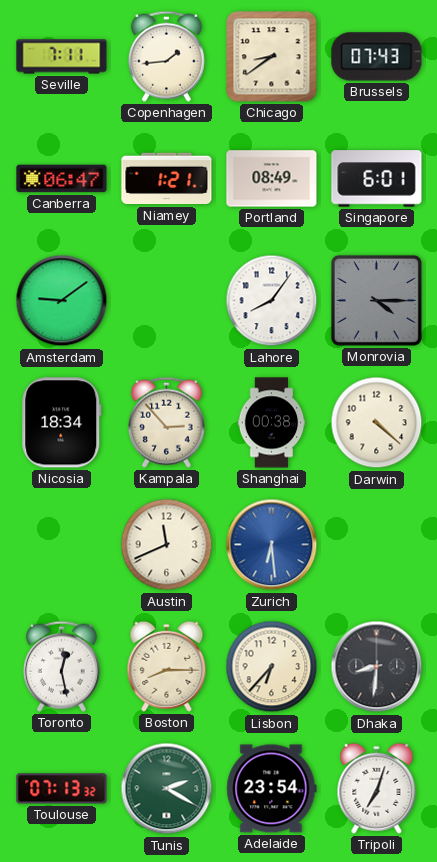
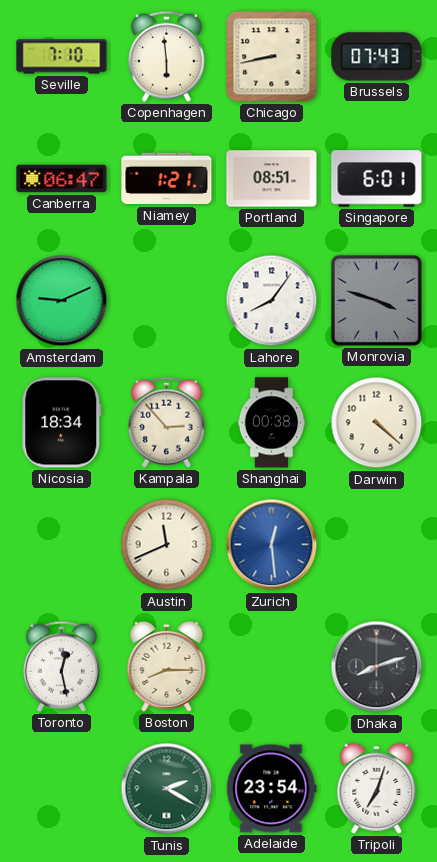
Seville: 7:11 -> 7:10 (62, 57)
Copenhagen: 1:44 -> 5:59 (166, 56)
Chicago: 8:39 -> 8:43 (272, 57)
Portland: 08:49 -> 08:51 (272, 179)
Amsterdam: 9:09 -> 9:11 (62, 301)
Monrovia: 4:15 -> 3:48 (376, 300)
Zurich: 6:29 -> 12:29 (272, 545)
Lisbon: 6:37 -> none (272, 667)
Dhaka: 8:31 -> 8:12 (377, 667)
Toulouse: 07:13 -> none (62, 789)
